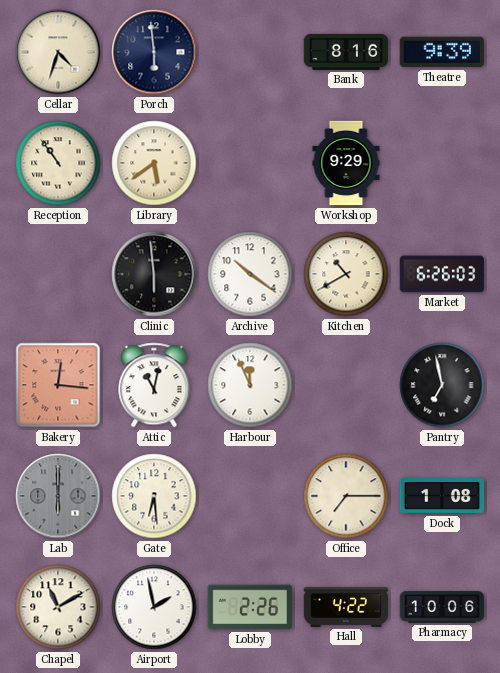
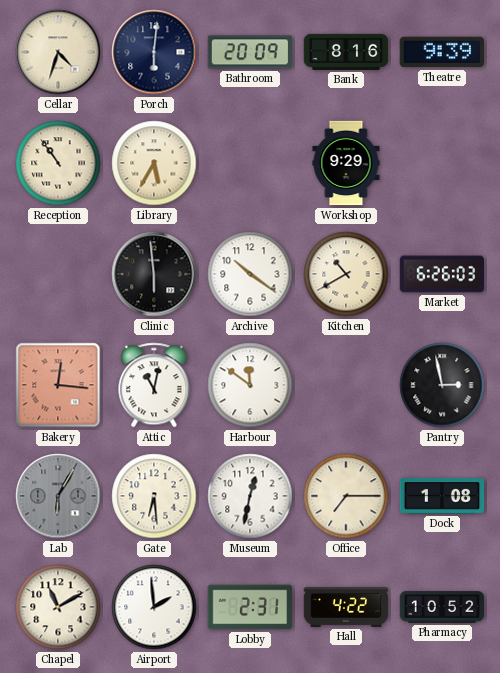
Porch: 5:59 -> 6:01 (154, 52)
Bathroom: none -> 20:09 (250, 52)
Library: 5:39 -> 5:35 (154, 163)
Harbour: 11:56 -> 11:51 (250, 385)
Pantry: 6:58 -> 2:58 (442, 385)
Lab: 6:00 -> 6:05 (58, 496)
Museum: none -> 12:32 (250, 496)
Airport: 1:58 -> 1:59 (154, 607)
Lobby: 2:26 -> 2:31 (250, 607)
Pharmacy: 10:06 -> 10:52 (442, 607)
